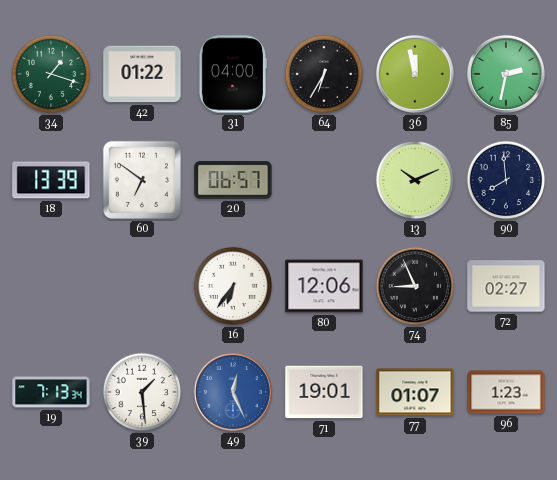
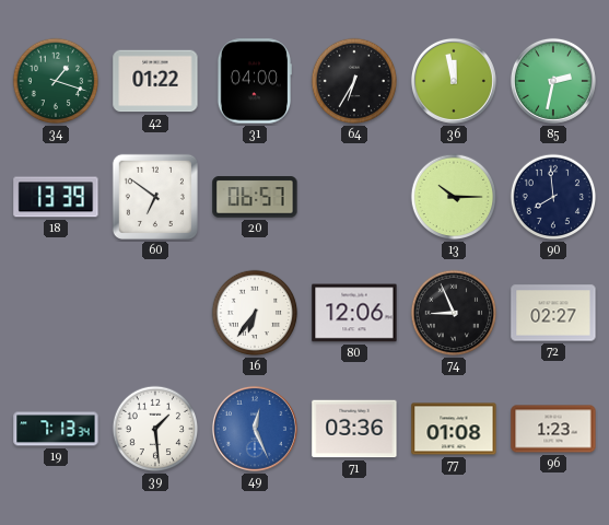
13: 10:11 -> 10:15 (454, 197)
71: 19:01 -> 03:36 (354, 429)
77: 01:07 -> 01:08 (454, 429)
